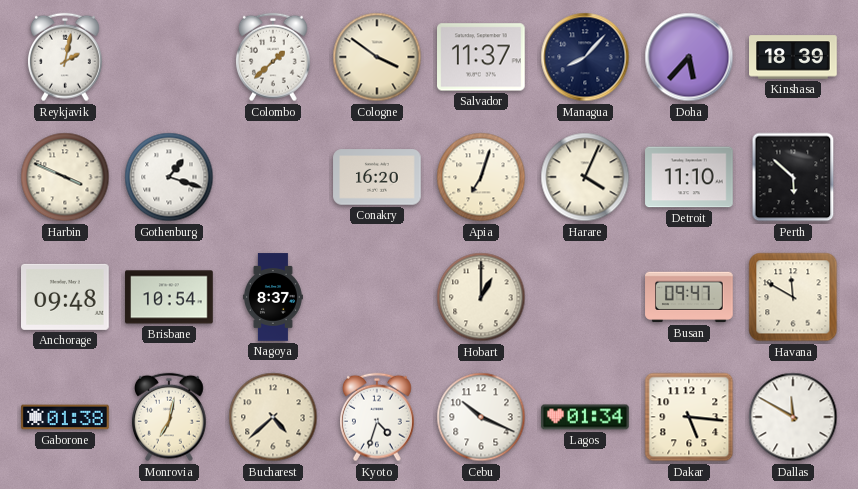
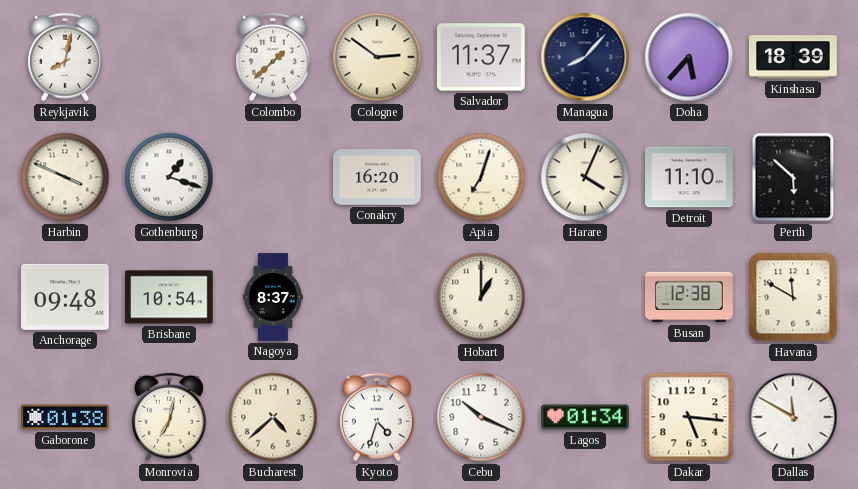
Reykjavik: 2:02 -> 8:02 (65, 57)
Cologne: 3:51 -> 2:51 (377, 57)
Busan: 09:47 -> 12:38 (689, 297)
